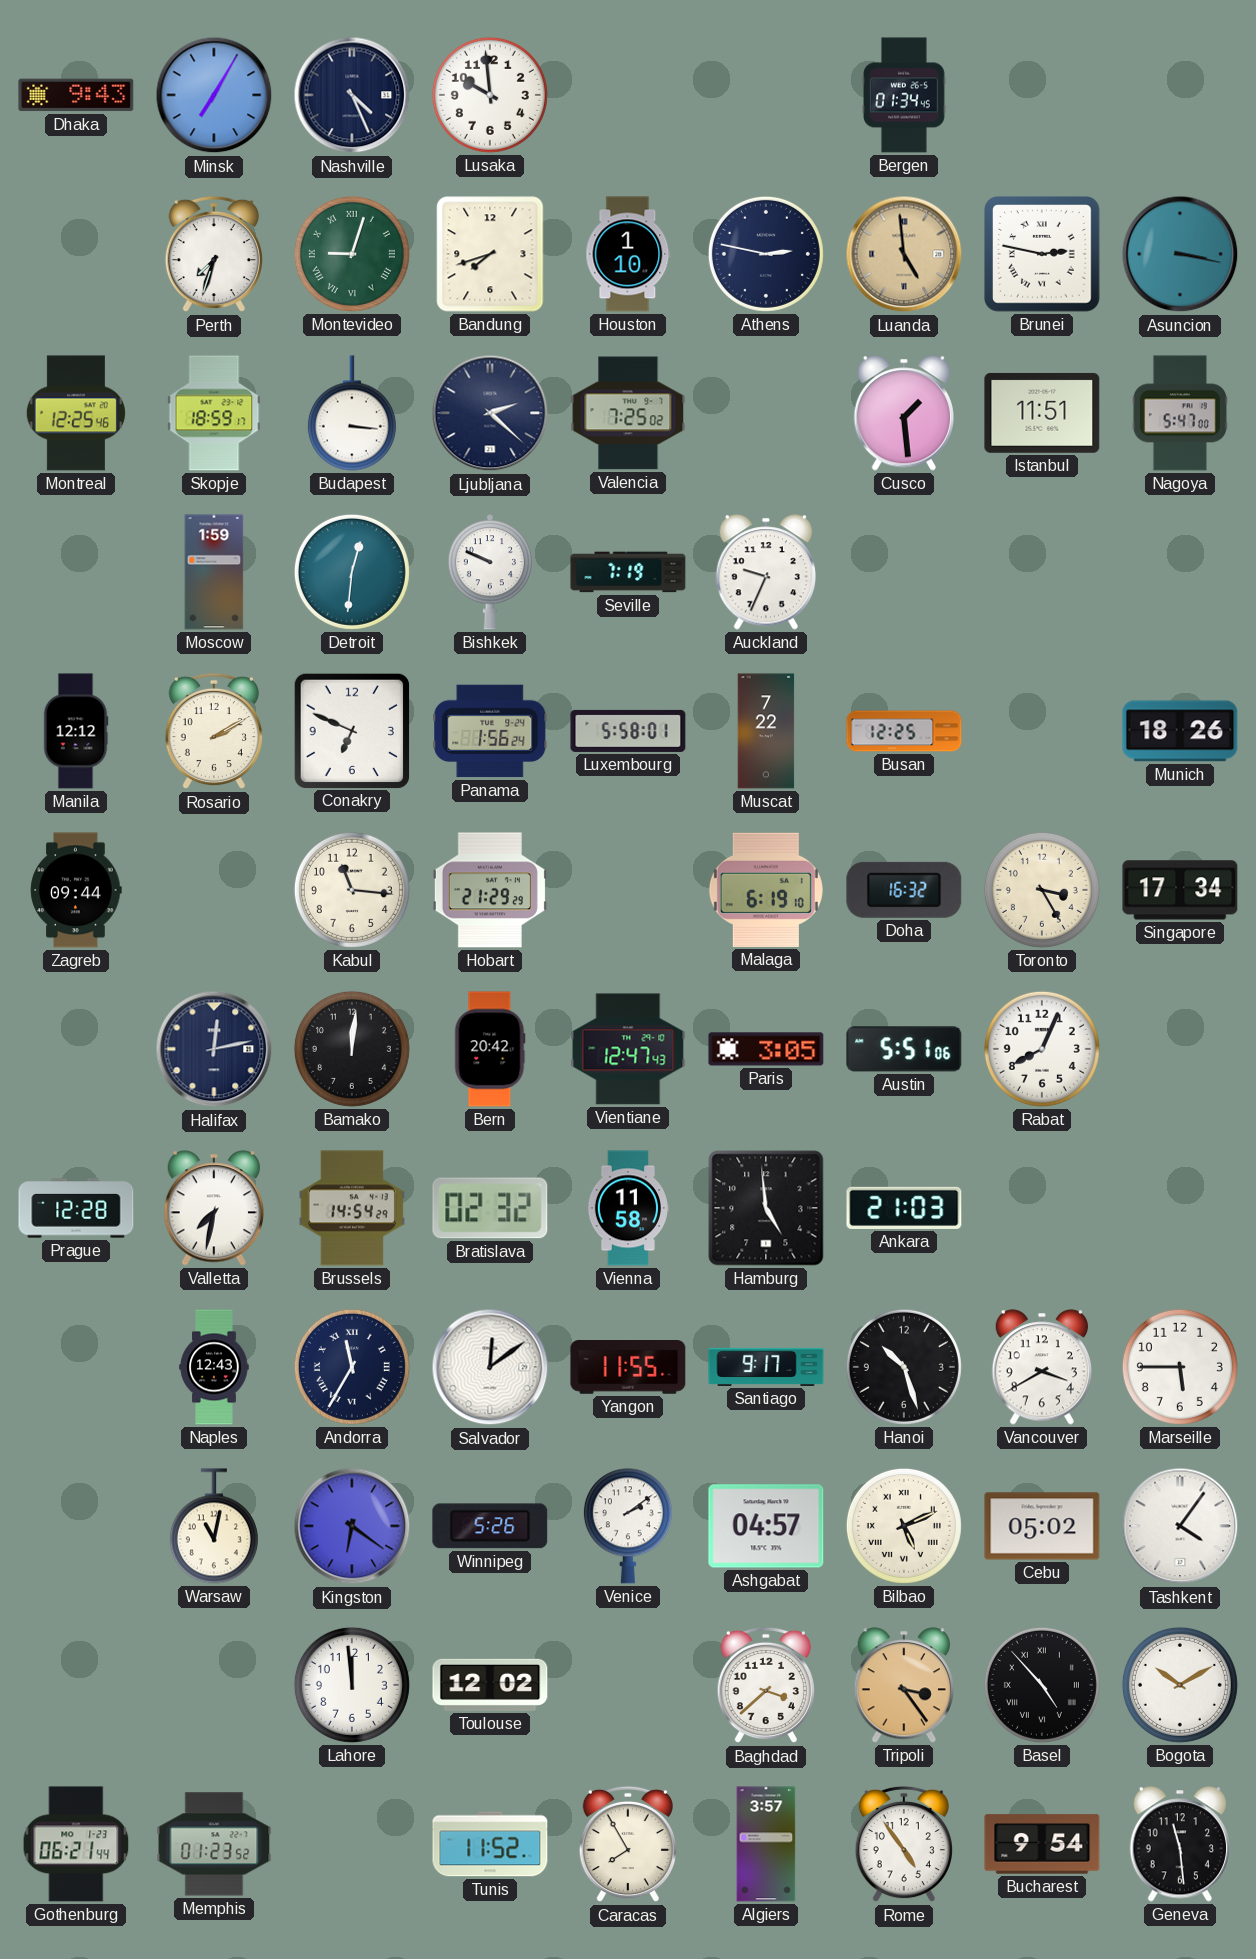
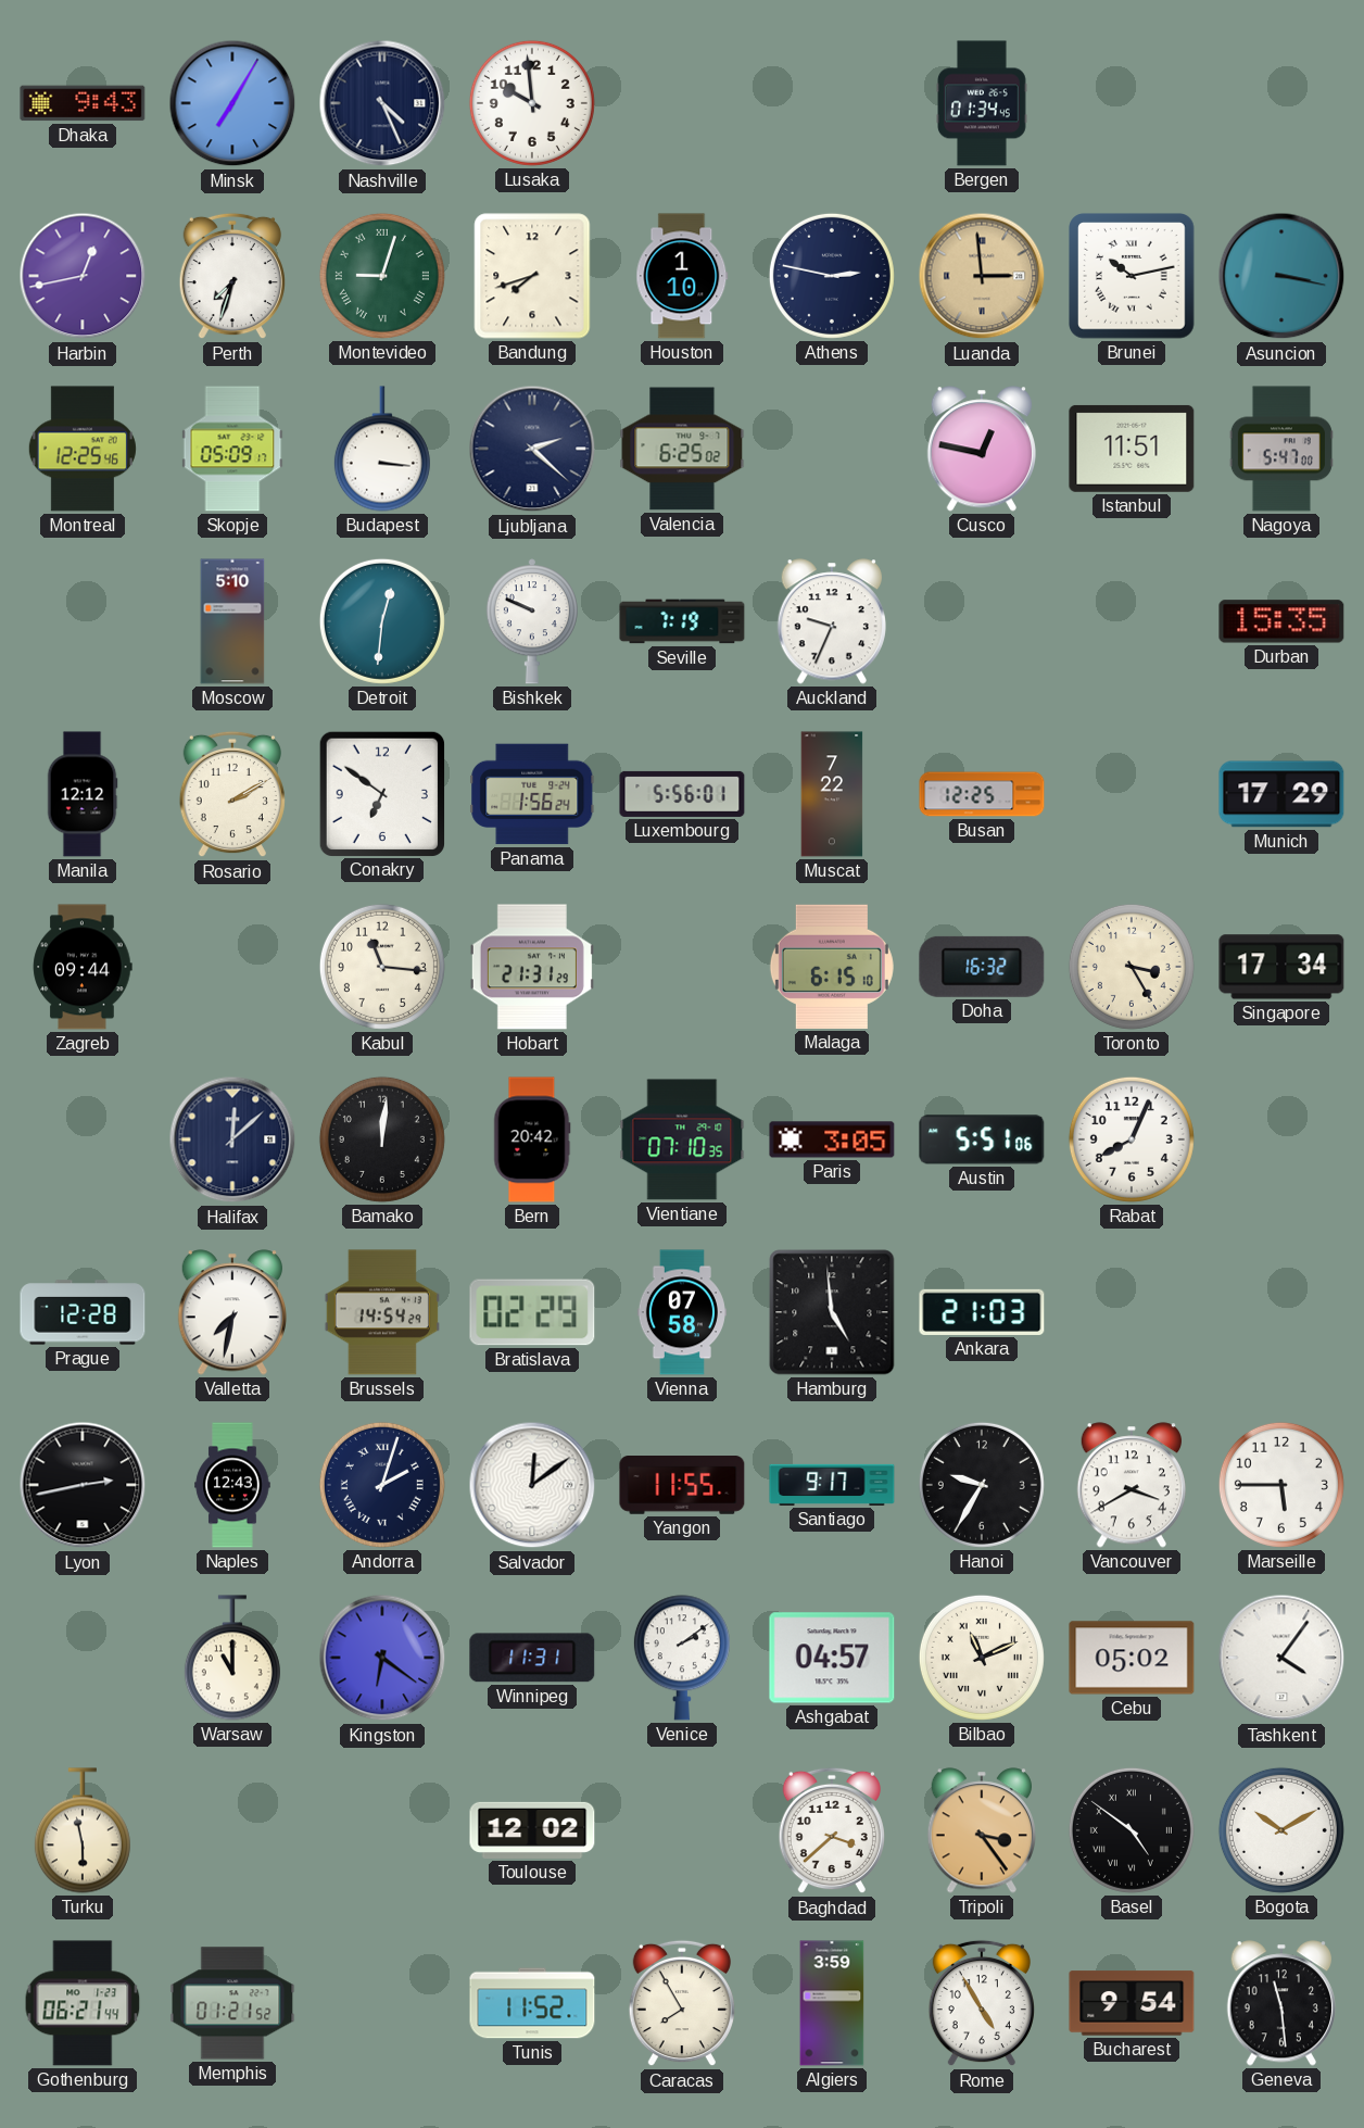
Harbin: none -> 12:43 (83, 276)
Luanda: 4:59 -> 2:59 (982, 276)
Brunei: 2:47 -> 10:13 (1133, 277)
Skopje: 18:59 -> 05:09 (232, 449)
Valencia: 7:25 -> 6:25 (682, 449)
Cusco: 1:29 -> 12:47 (981, 449)
Moscow: 1:59 -> 5:10 (232, 621)
Durban: none -> 15:35 (1281, 621)
Conakry: 6:49 -> 6:51 (381, 793)
Luxembourg: 5:58 -> 5:56 (682, 794)
Munich: 18:26 -> 17:29 (1281, 794)
Hobart: 21:29 -> 21:31 (532, 967)
Malaga: 6:19 -> 6:15 (832, 967)
Halifax: 12:13 -> 12:08 (232, 1139)
Vientiane: 12:47 -> 07:10 (682, 1139)
Bratislava: 02:32 -> 02:29 (532, 1312)
Vienna: 11:58 -> 07:58 (681, 1312)
Lyon: none -> 2:43 (83, 1485)
Andorra: 11:35 -> 2:03 (382, 1485)
Hanoi: 10:27 -> 9:35 (982, 1485)
Warsaw: 11:02 -> 11:00 (232, 1658)
Winnipeg: 5:26 -> 11:31 (532, 1658)
Bilbao: 5:11 -> 11:11 (982, 1658)
Turku: none -> 5:58 (83, 1830)
Lahore: 11:59 -> none (352, 1685)
Basel: 4:53 -> 4:51 (1132, 1830)
Memphis: 01:23 -> 01:21 (232, 2003)
Algiers: 3:57 -> 3:59 (832, 2003)
Rome: 4:54 -> 4:55 (982, 2003)
